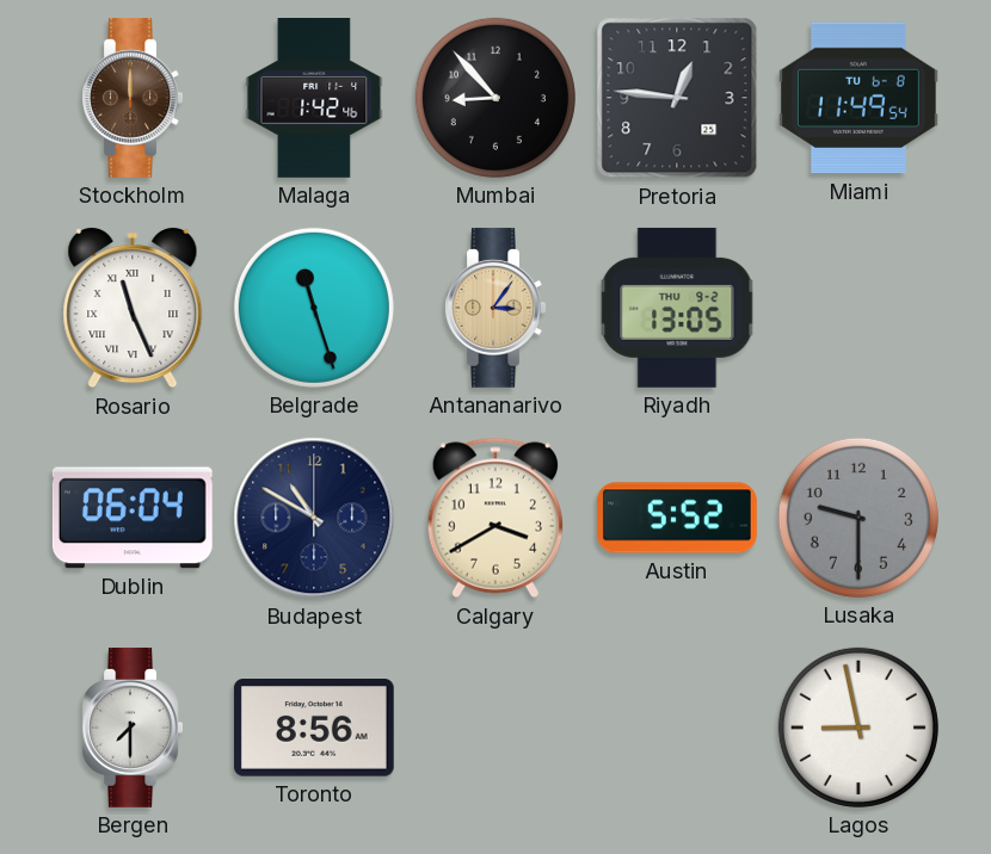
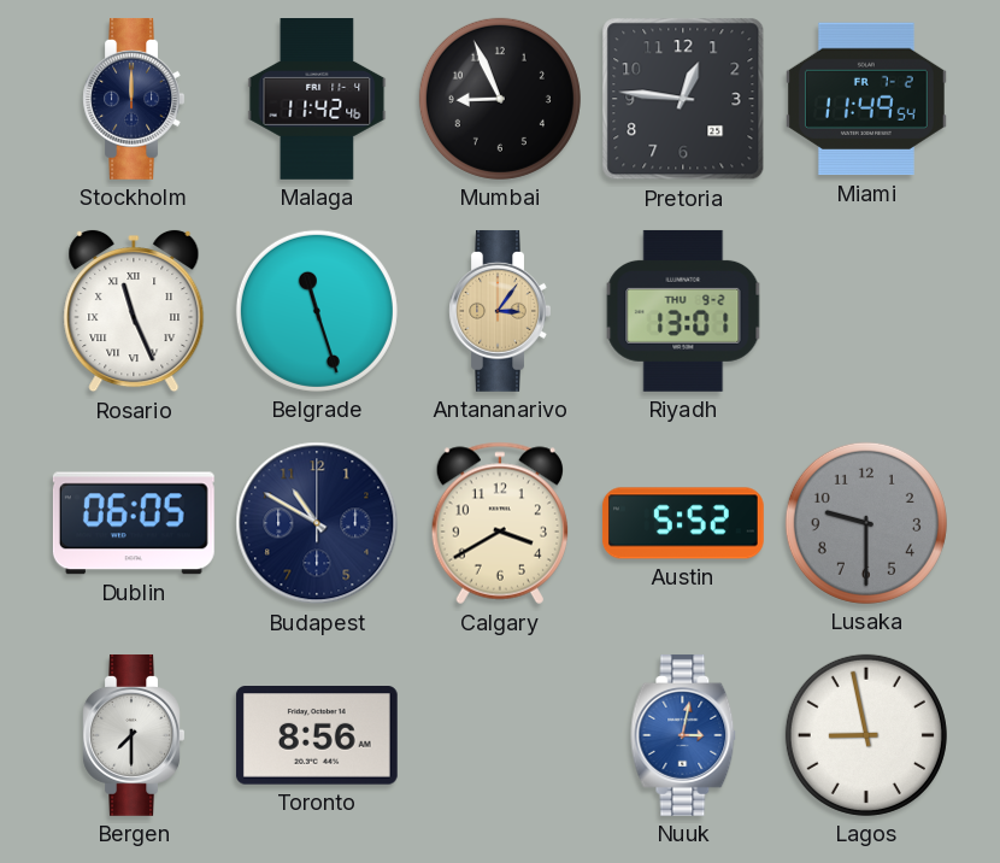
Stockholm dial: brown -> navy (134, 99)
Malaga: 1:42 -> 11:42 (317, 100)
Mumbai: 8:53 -> 8:56 (500, 99)
Miami date: TU 6-8 -> FR 7-2 (866, 99)
Riyadh: 13:05 -> 13:01 (683, 311)
Dublin: 06:04 -> 06:05 (134, 523)
Nuuk: none -> 3:02 (683, 735)
